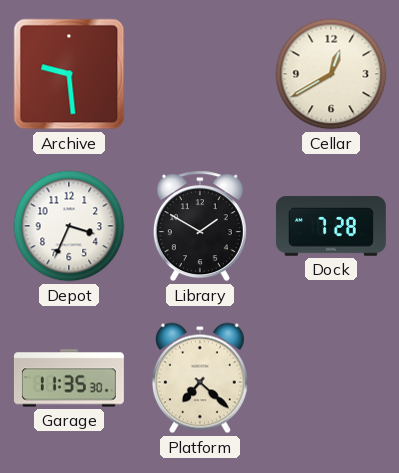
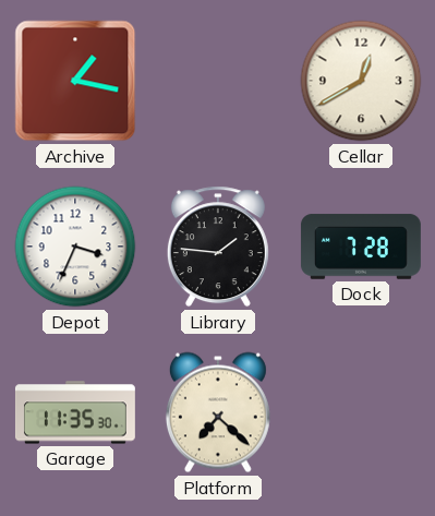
Archive: 9:29 -> 1:17 (75, 81)
Library: 1:50 -> 1:46 (218, 247)
